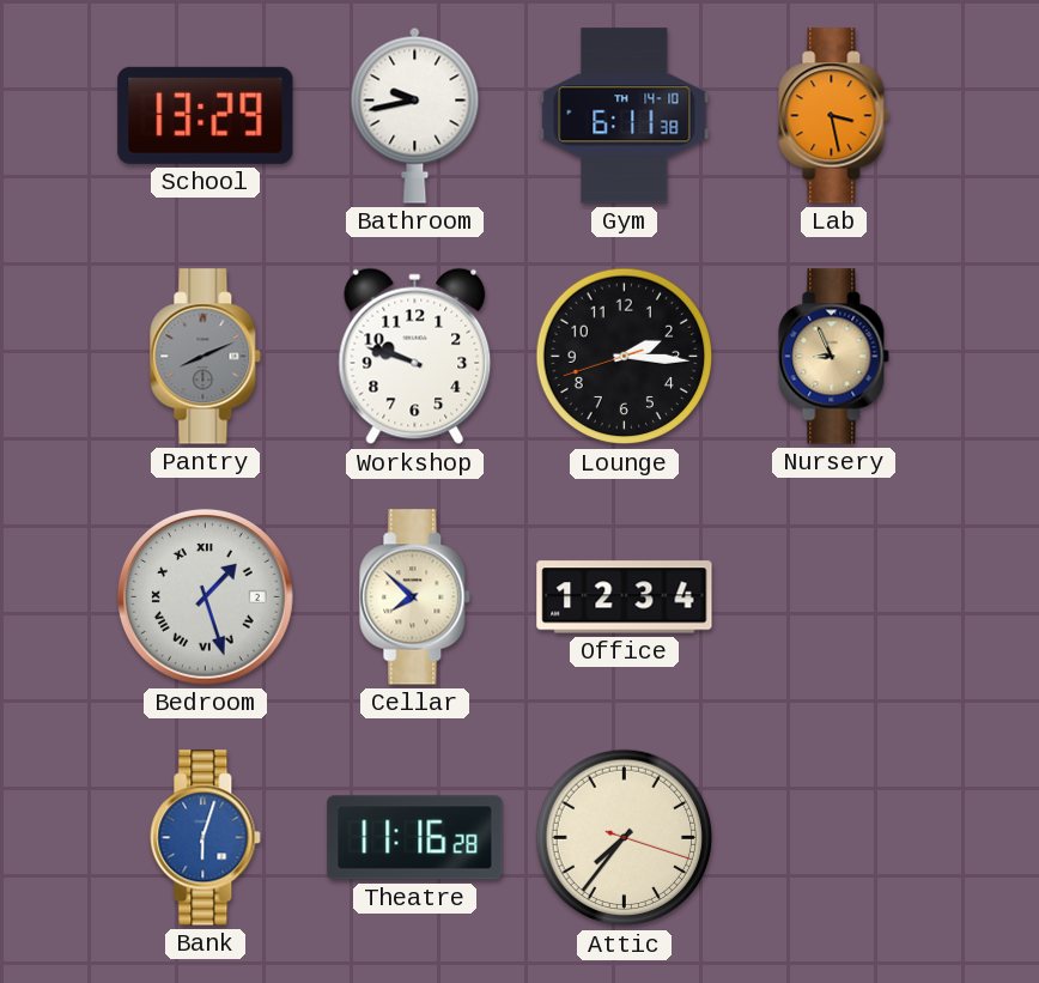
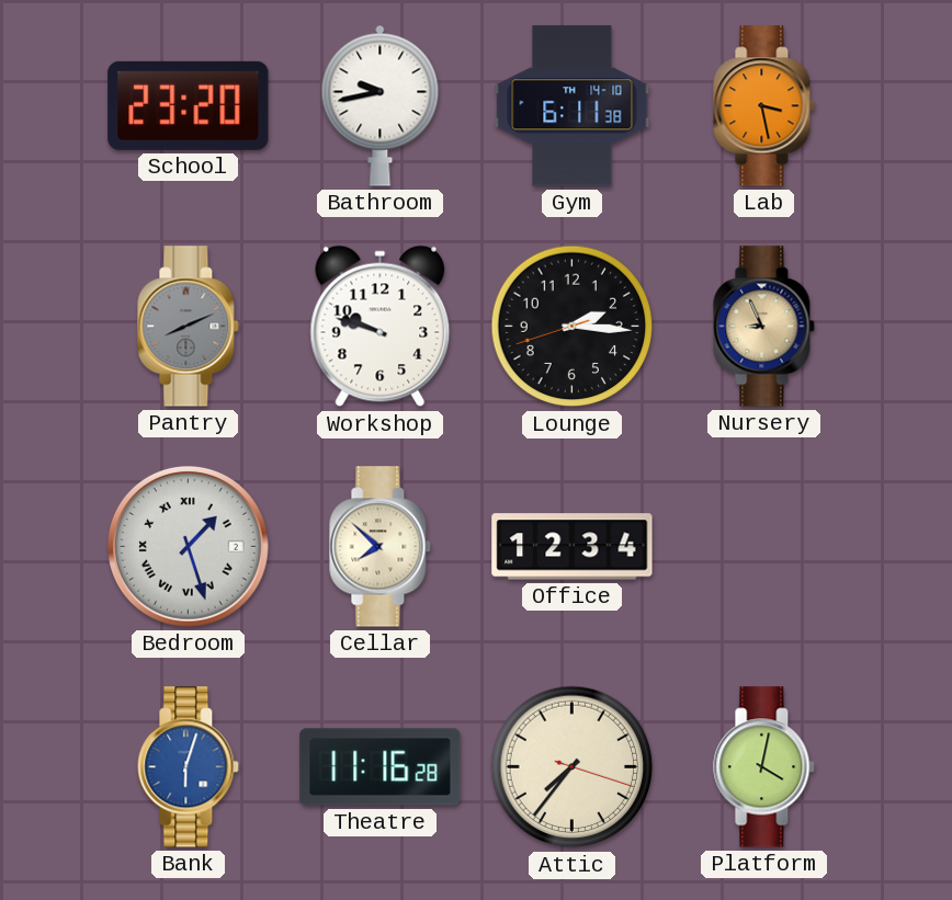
School: 13:29 -> 23:20 (189, 105)
Platform: none -> 4:02 (764, 767)
